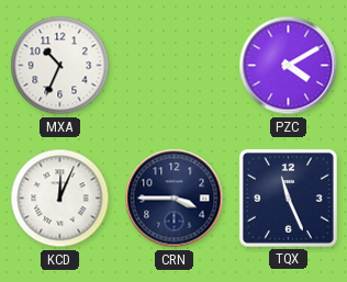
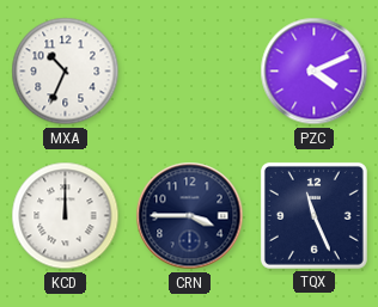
PZC: 4:10 -> 4:11 (315, 72)
KCD: 12:04 -> 12:00 (66, 216)
